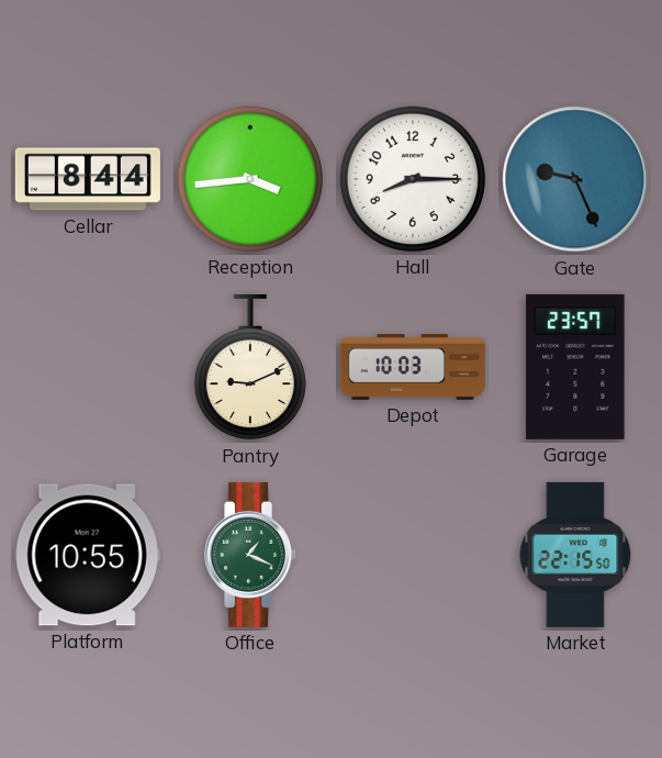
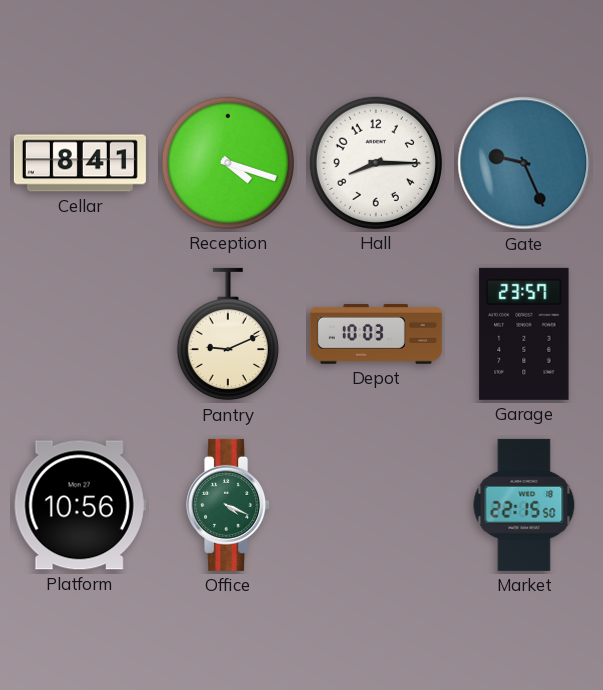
Cellar: 8:44 -> 8:41 (80, 163)
Reception: 3:44 -> 4:18 (228, 163)
Platform: 10:55 -> 10:56 (80, 505)
Office: 1:19 -> 4:19 (229, 505)
